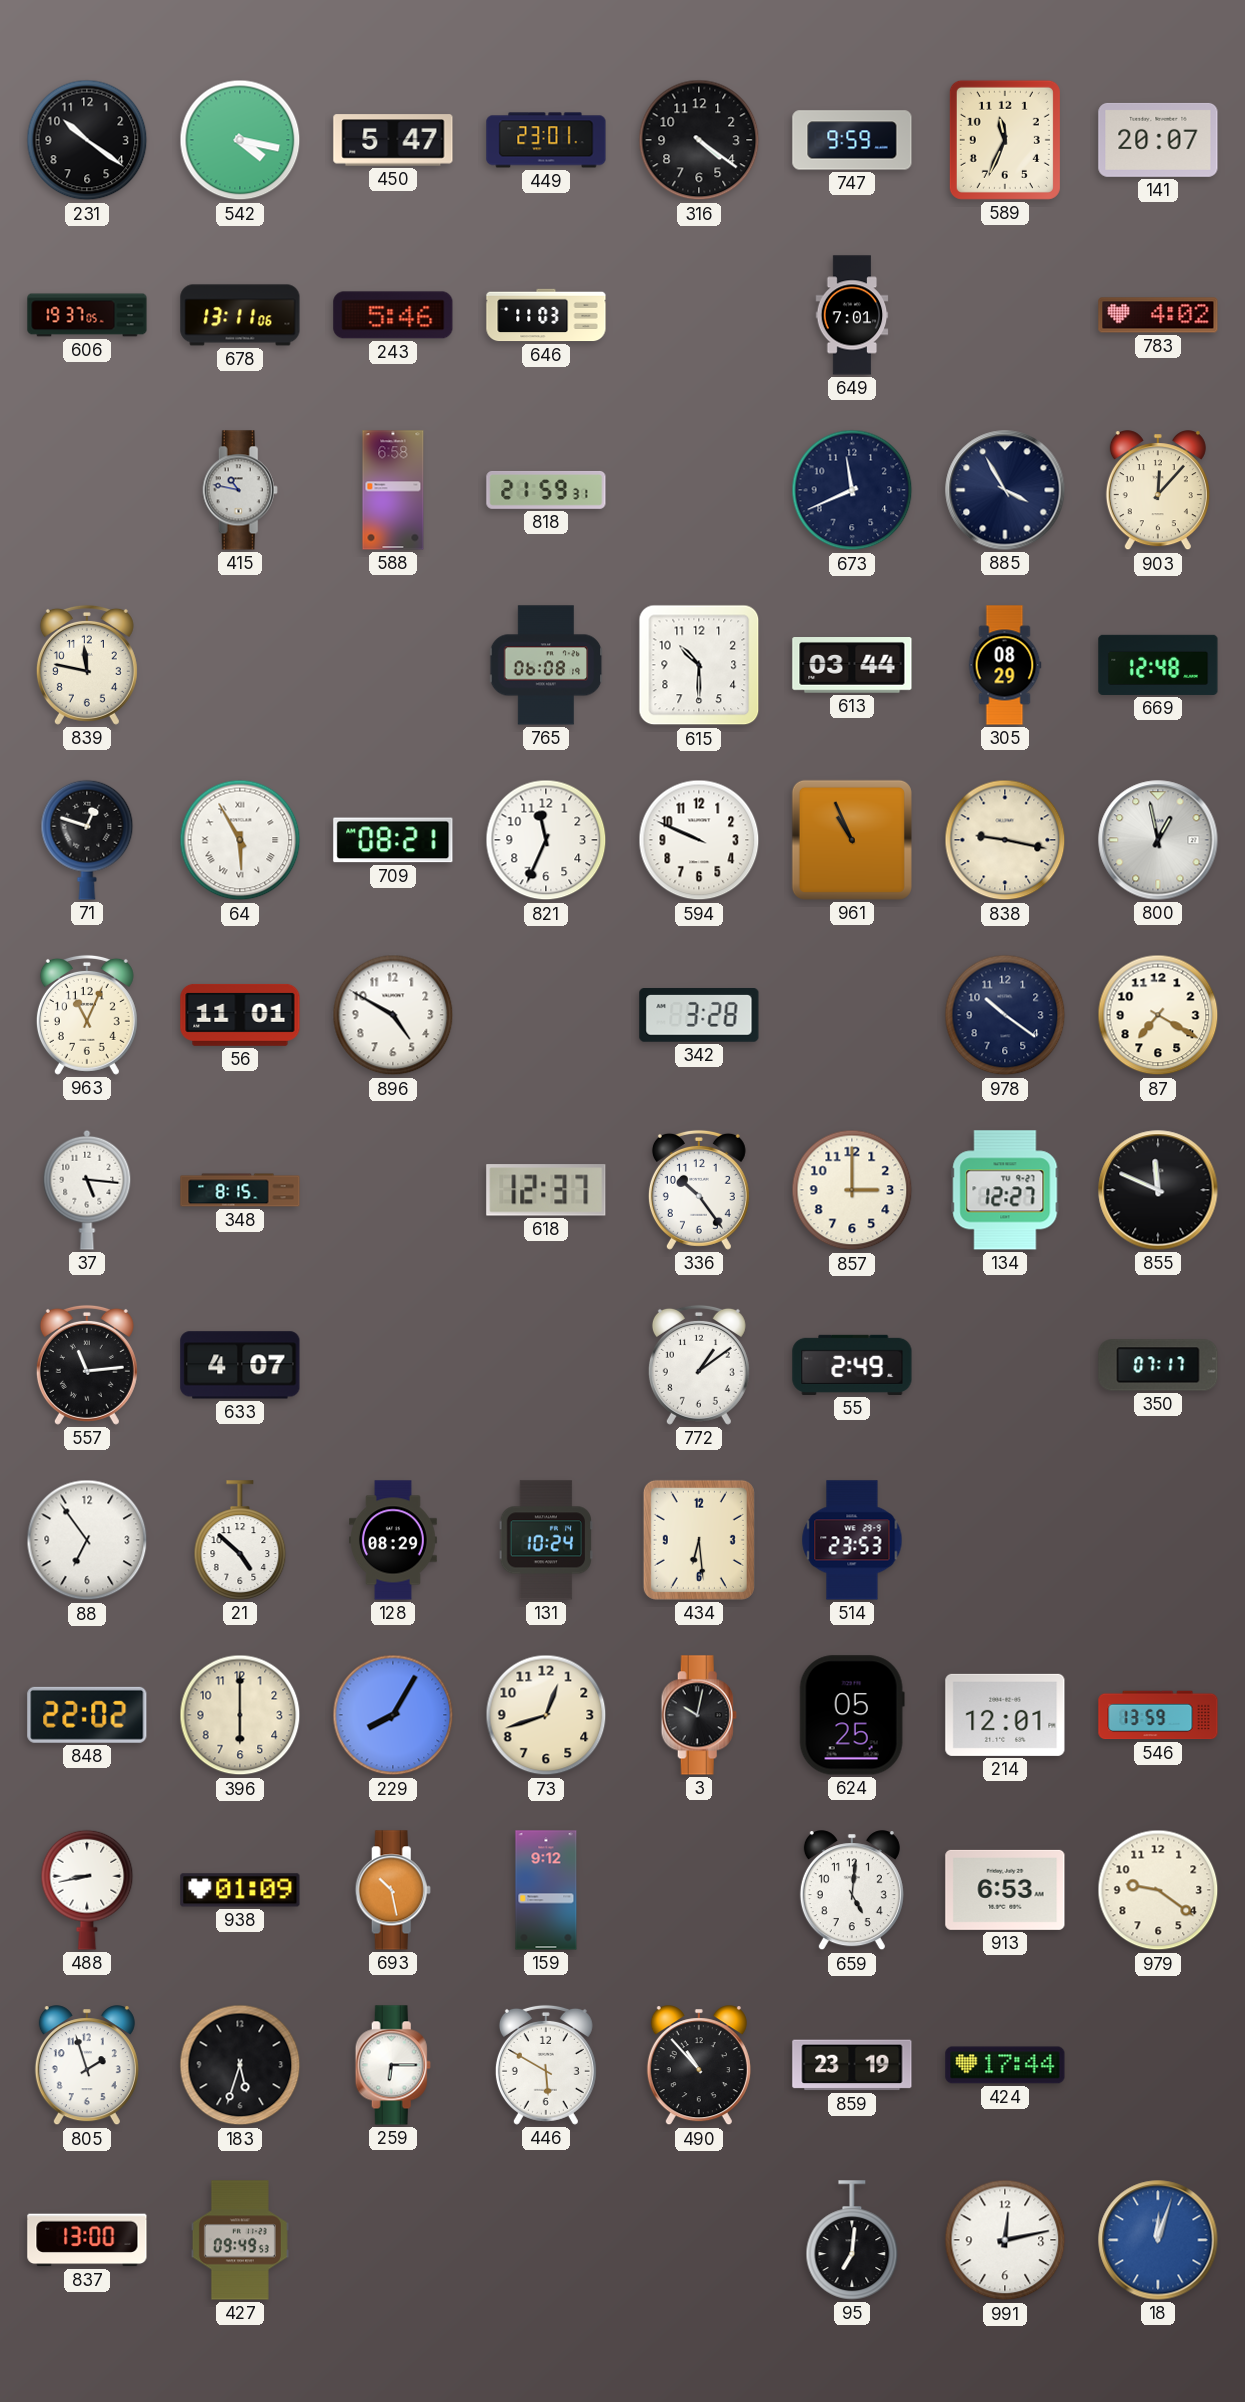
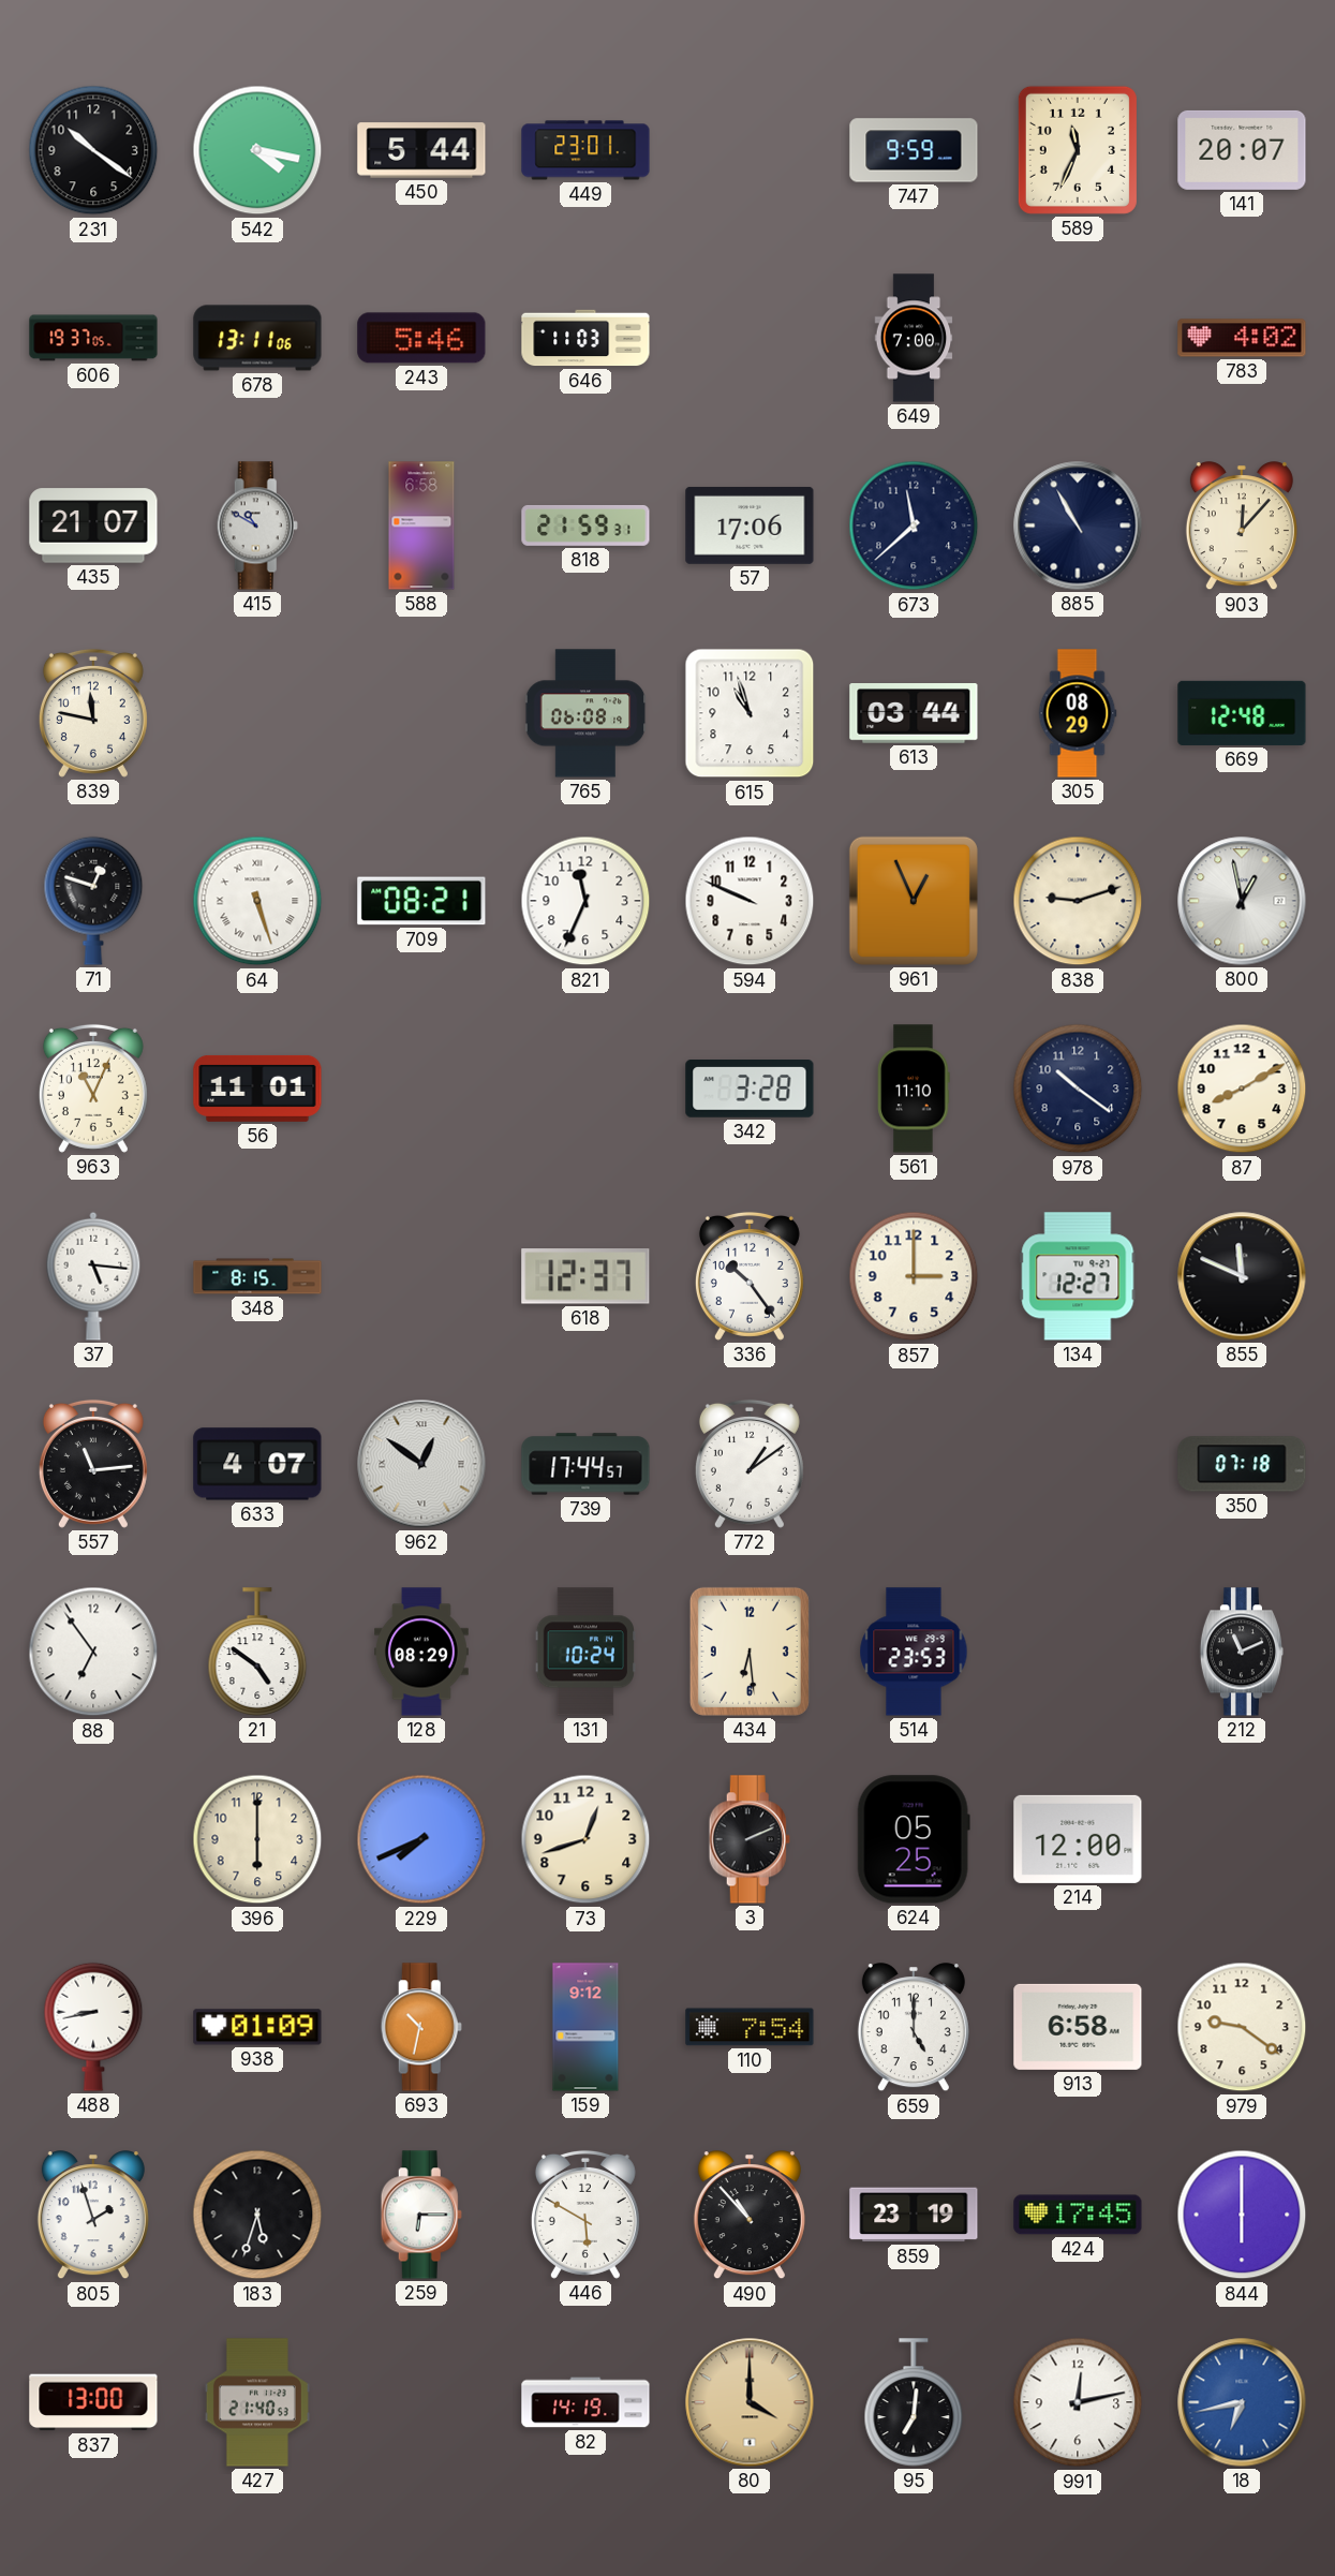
450: 5:47 -> 5:44 (421, 150)
316: 4:21 -> none (699, 140)
649: 7:01 -> 7:00 (914, 338)
435: none -> 21:07 (93, 525)
415: 10:47 -> 10:50 (257, 525)
57: none -> 17:06 (750, 525)
673: 11:41 -> 11:38 (914, 525)
885: 3:55 -> 10:55 (1078, 525)
615: 10:30 -> 10:57 (750, 713)
64: 5:55 -> 5:27 (257, 901)
961: 10:56 -> 12:56 (914, 901)
838: 9:17 -> 9:12 (1078, 901)
896: 4:50 -> none (393, 1015)
561: none -> 11:10 (914, 1089)
87: 7:20 -> 8:10 (1242, 1089)
962: none -> 12:51 (421, 1464)
739: none -> 17:44 (585, 1464)
55: 2:49 -> none (852, 1365)
350: 07:17 -> 07:18 (1242, 1464)
21: 4:52 -> 4:51 (257, 1652)
212: none -> 11:11 (1241, 1652)
848: 22:02 -> none (87, 1715)
229: 8:05 -> 7:41 (421, 1839)
3: 10:02 -> 2:11 (750, 1839)
214: 12:01 -> 12:00 (1078, 1839)
546: 13:59 -> none (1158, 1715)
693: 10:28 -> 10:32 (421, 2027)
110: none -> 7:54 (750, 2027)
659: 5:01 -> 5:00 (914, 2028)
913: 6:53 -> 6:58 (1078, 2027)
424: 17:44 -> 17:45 (1078, 2215)
844: none -> 6:00 (1242, 2215)
427: 09:49 -> 21:40 (257, 2402)
82: none -> 14:19 (585, 2402)
80: none -> 4:00 (750, 2402)
18: 12:03 -> 6:43 (1242, 2402)
